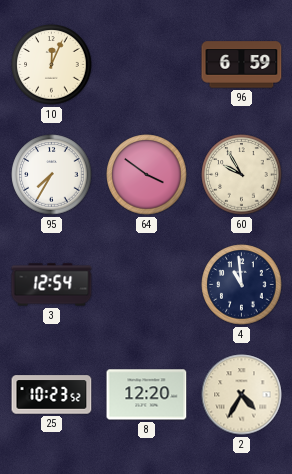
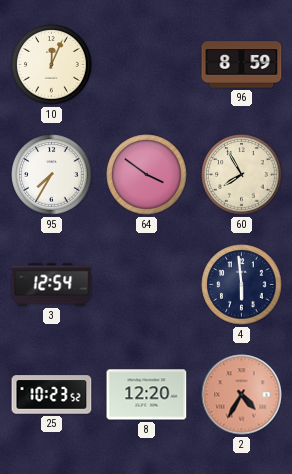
96: 6:59 -> 8:59 (242, 65)
60: 9:55 -> 7:55 (242, 175)
4: 10:59 -> 5:59 (242, 285)
2 dial: cream -> salmon (242, 395)
